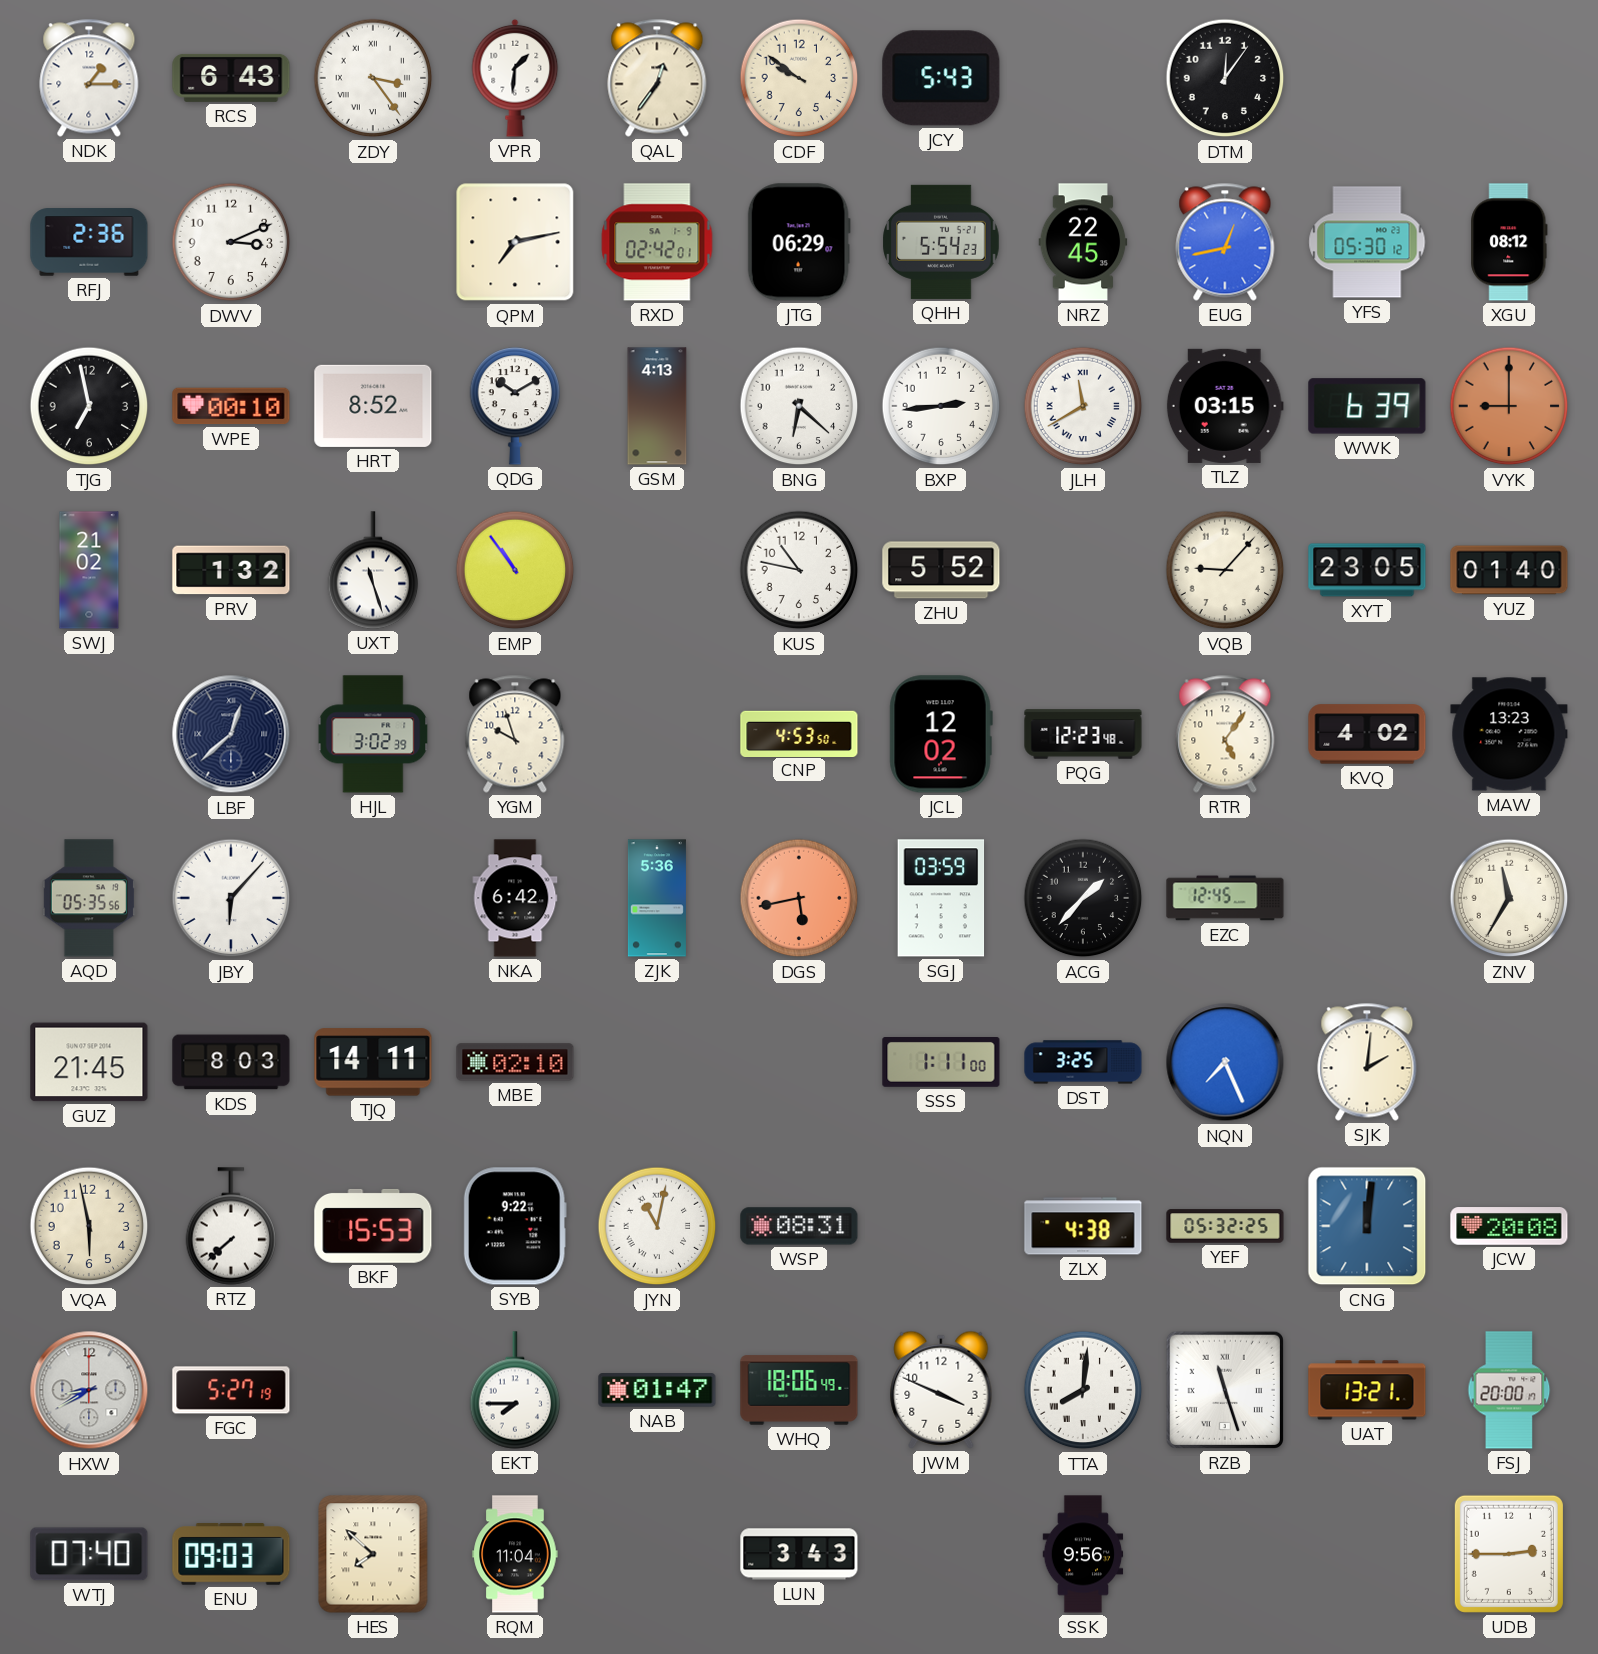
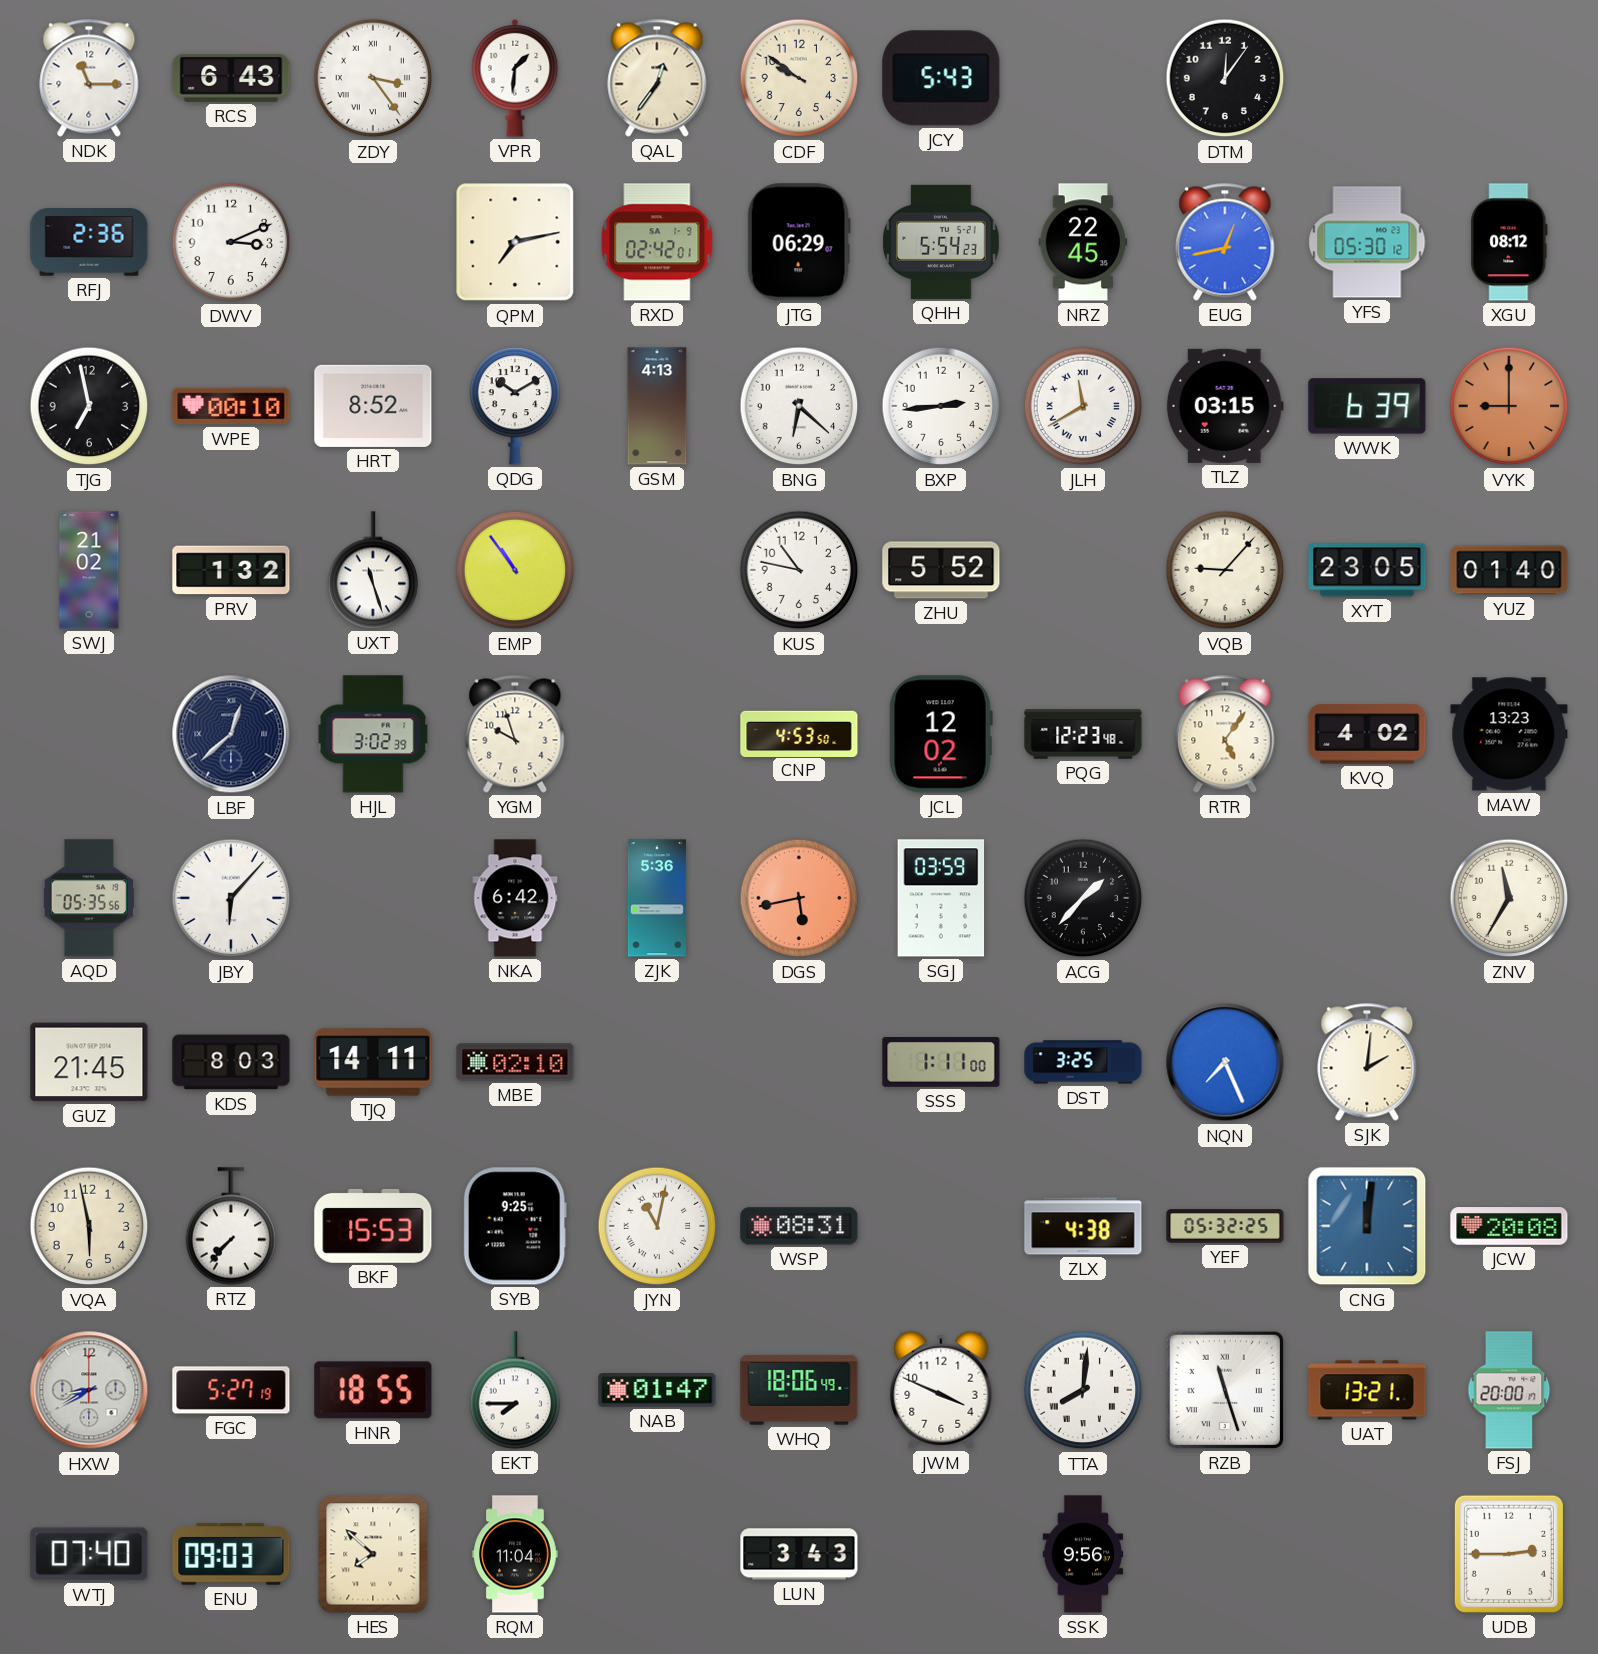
NDK: 1:15 -> 11:15 (89, 78)
EZC: 12:45 -> none (1225, 898)
RTZ: 7:38 -> 7:37 (231, 1226)
SYB: 9:22 -> 9:25 (515, 1226)
HNR: none -> 18:55 (373, 1390)
